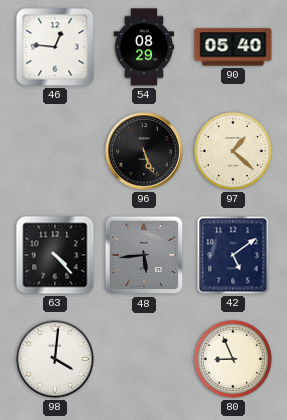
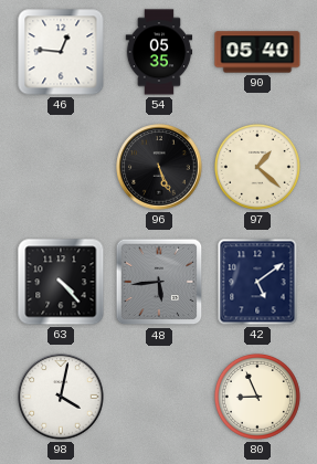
54: 08:29 -> 05:35 (159, 52)
98: 4:01 -> 4:02 (61, 397)
